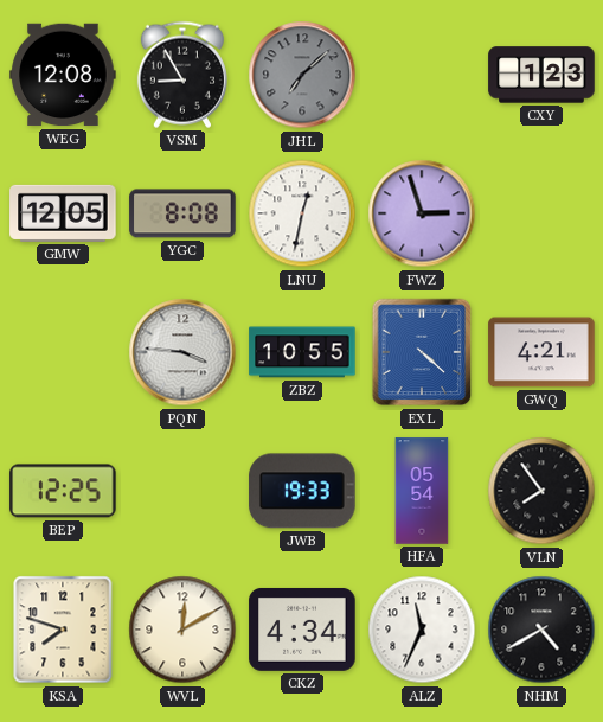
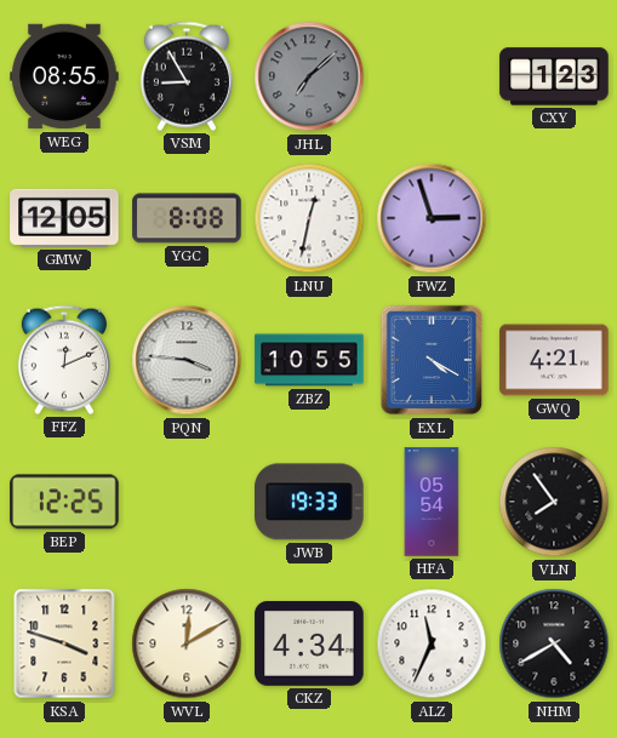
WEG: 12:08 -> 08:55 (64, 76)
FFZ: none -> 12:11 (64, 360)
EXL: 4:22 -> 4:20 (432, 360)
KSA: 7:48 -> 3:48 (64, 643)
